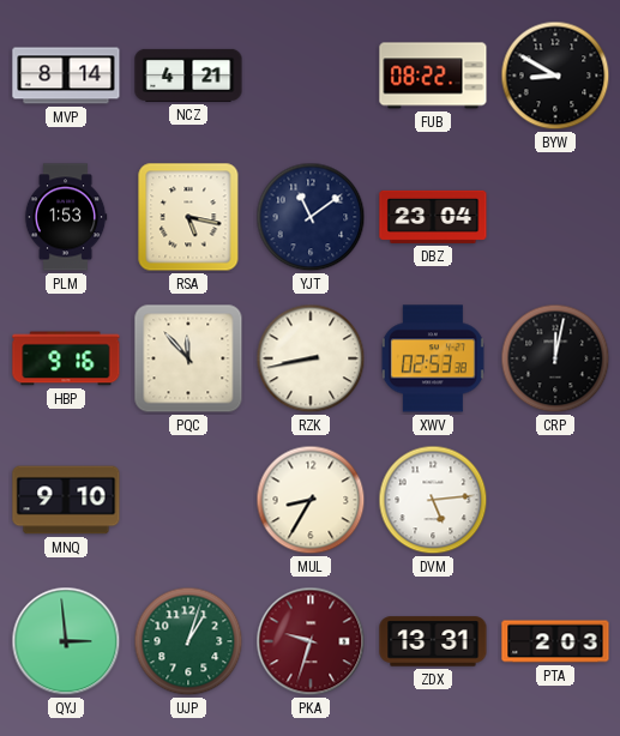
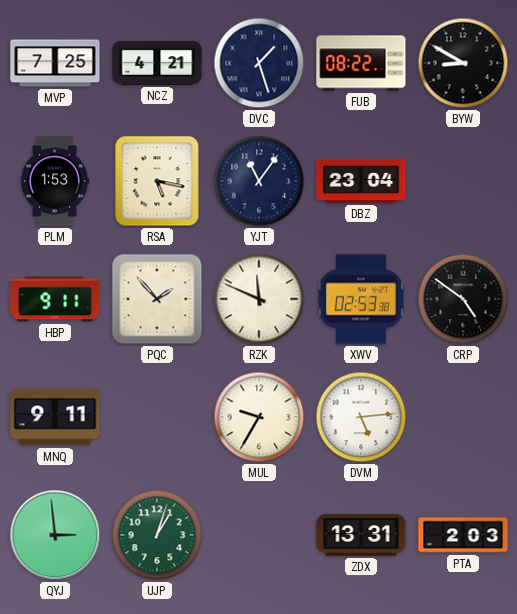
MVP: 8:14 -> 7:25 (55, 63)
DVC: none -> 1:27 (259, 63)
YJT: 11:09 -> 11:06 (259, 181)
HBP: 9:16 -> 9:11 (55, 299)
PQC: 11:53 -> 1:53 (157, 299)
RZK: 8:43 -> 11:49 (259, 299)
CRP: 12:02 -> 4:51 (463, 299)
MNQ: 9:10 -> 9:11 (55, 417)
MUL: 8:35 -> 9:35 (259, 417)
PKA: 9:33 -> none (311, 641)
